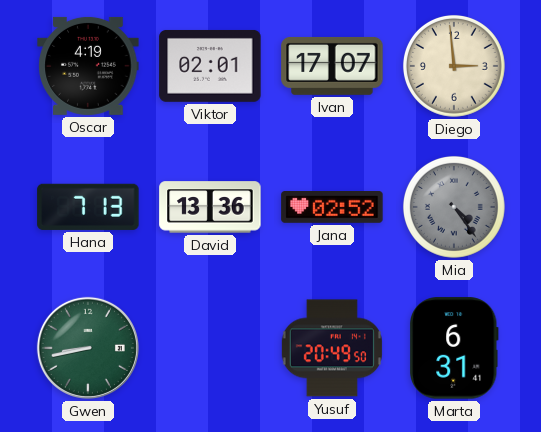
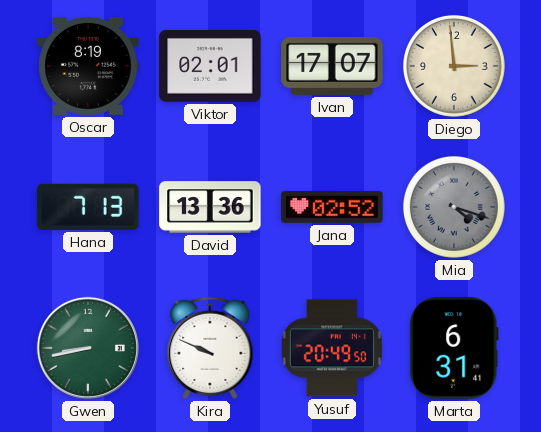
Oscar: 4:19 -> 8:19 (88, 66)
Mia: 4:24 -> 4:18 (454, 207)
Kira: none -> 9:49 (210, 348)
